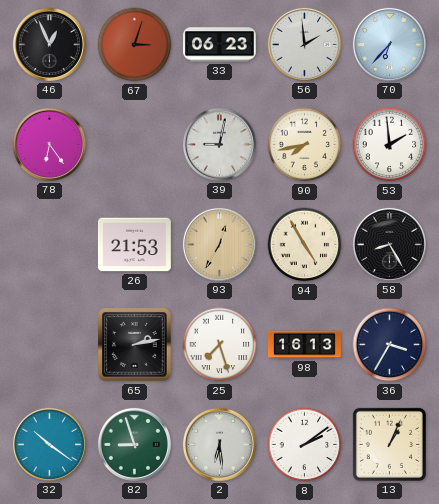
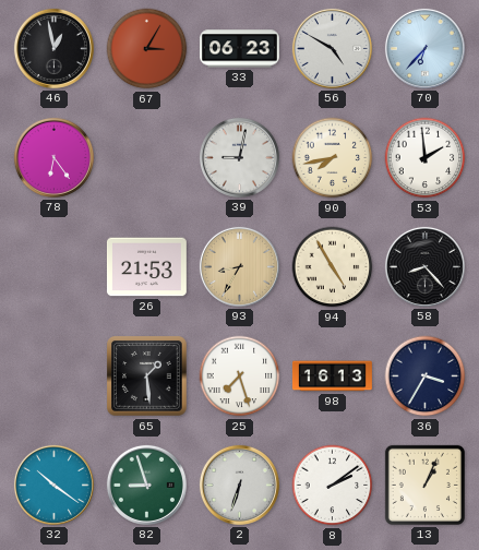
46: 12:56 -> 12:58 (53, 48)
67: 3:03 -> 3:05 (147, 49)
56: 1:59 -> 4:50 (332, 48)
93: 12:35 -> 8:35 (239, 266)
58: 8:25 -> 8:23 (424, 266)
65: 2:13 -> 1:29 (147, 376)
2: 6:29 -> 6:33 (239, 485)
